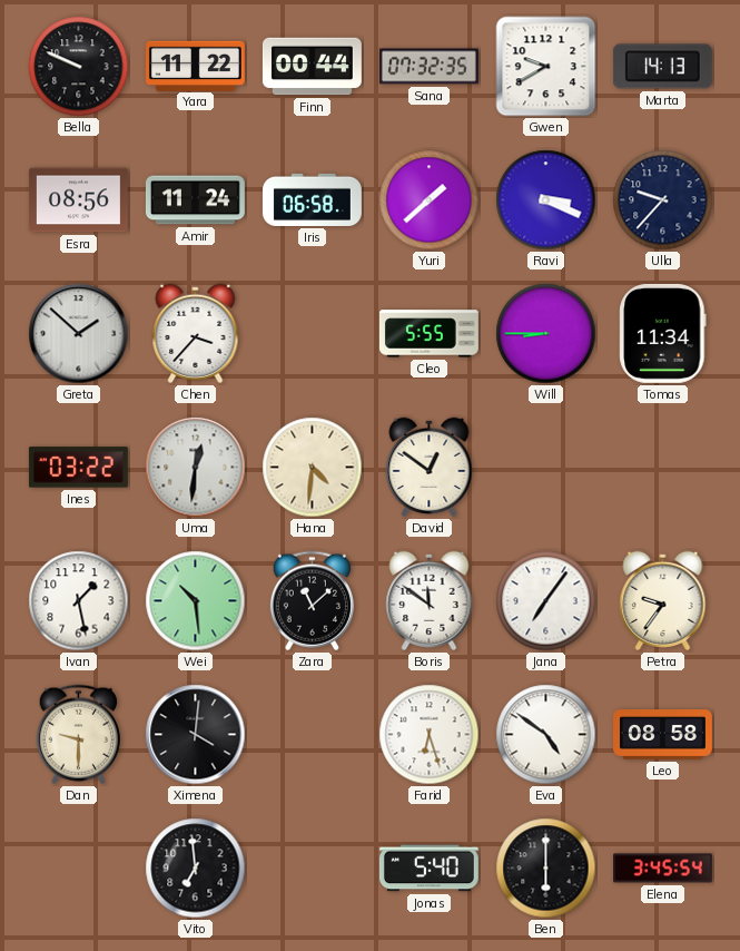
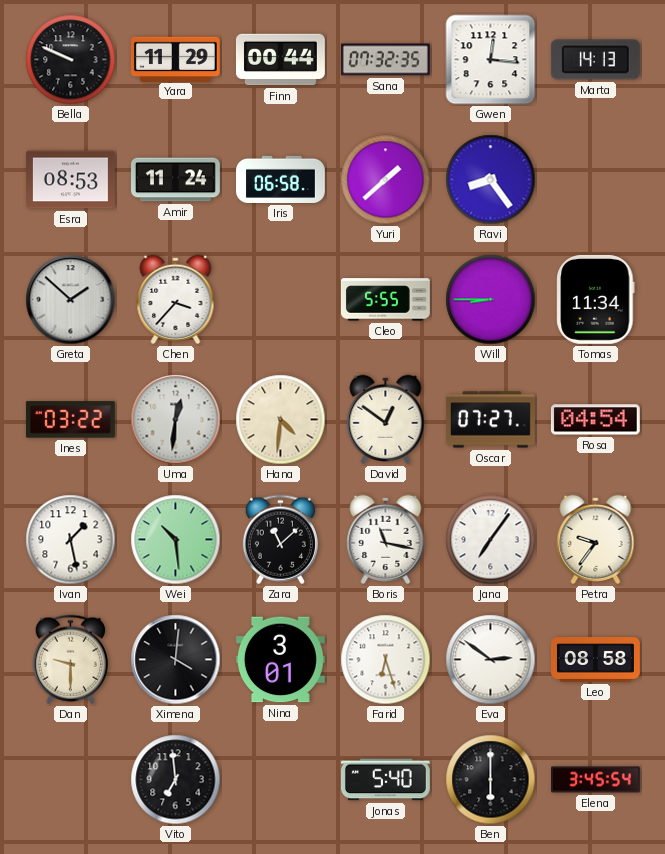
Yara: 11:22 -> 11:29 (176, 59)
Gwen: 9:40 -> 12:16 (491, 60)
Esra: 08:56 -> 08:53 (70, 180)
Ravi: 3:19 -> 8:24 (491, 180)
Ulla: 9:37 -> none (663, 200)
Oscar: none -> 07:27 (490, 420)
Rosa: none -> 04:54 (595, 420)
Boris: 11:51 -> 11:17 (386, 540)
Nina: none -> 3:01 (280, 660)
Eva: 4:51 -> 2:51 (491, 660)
